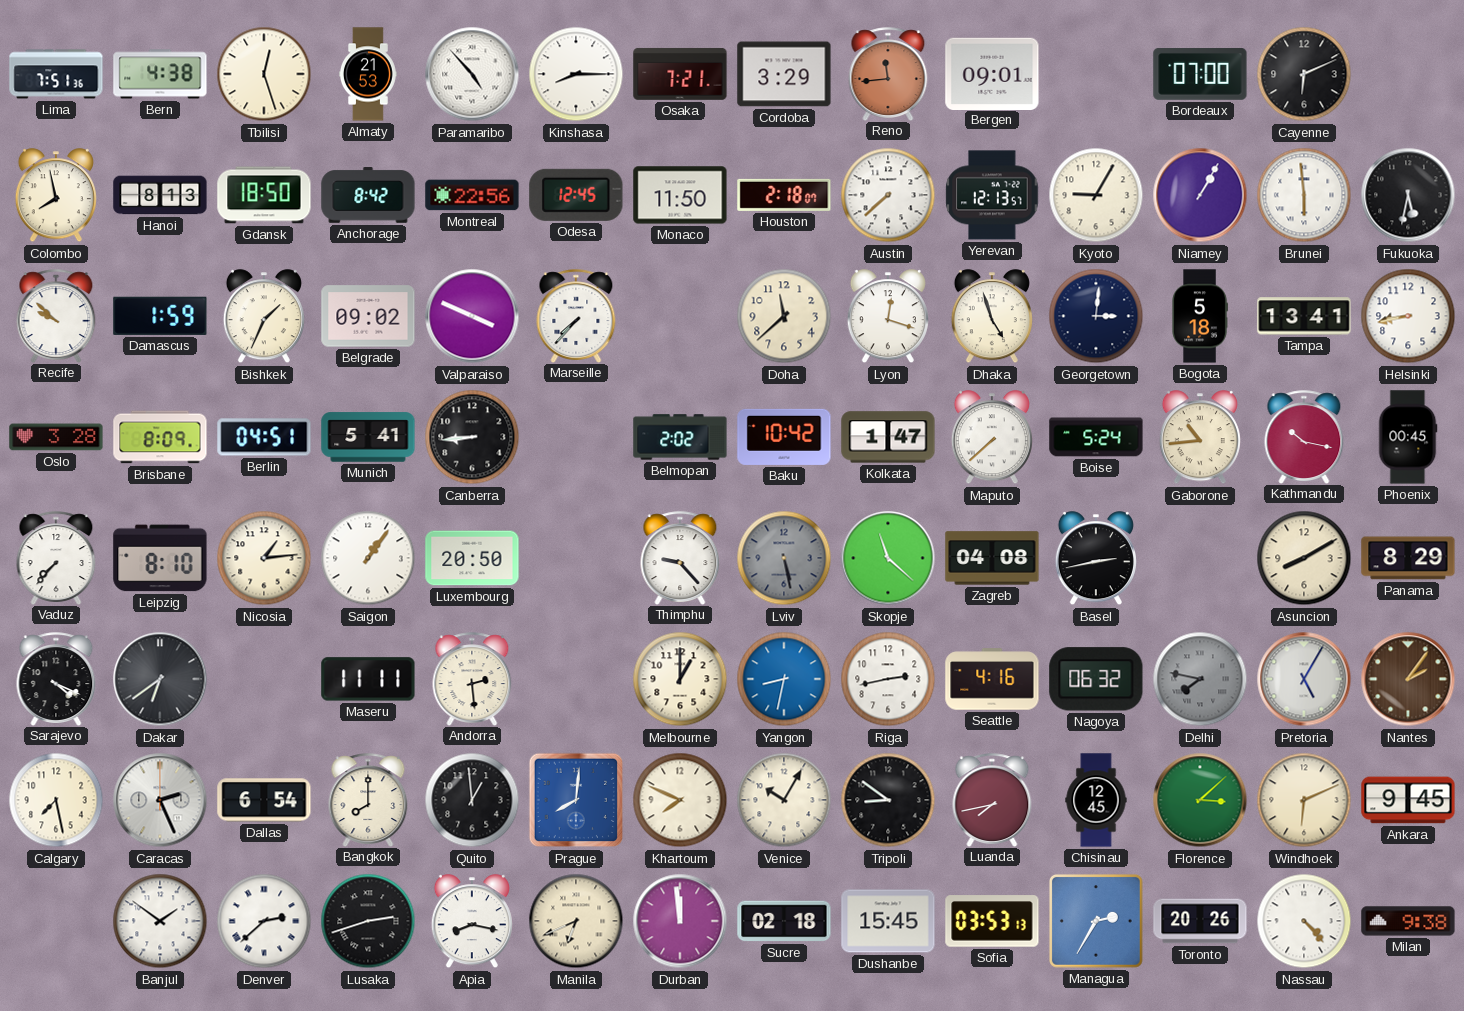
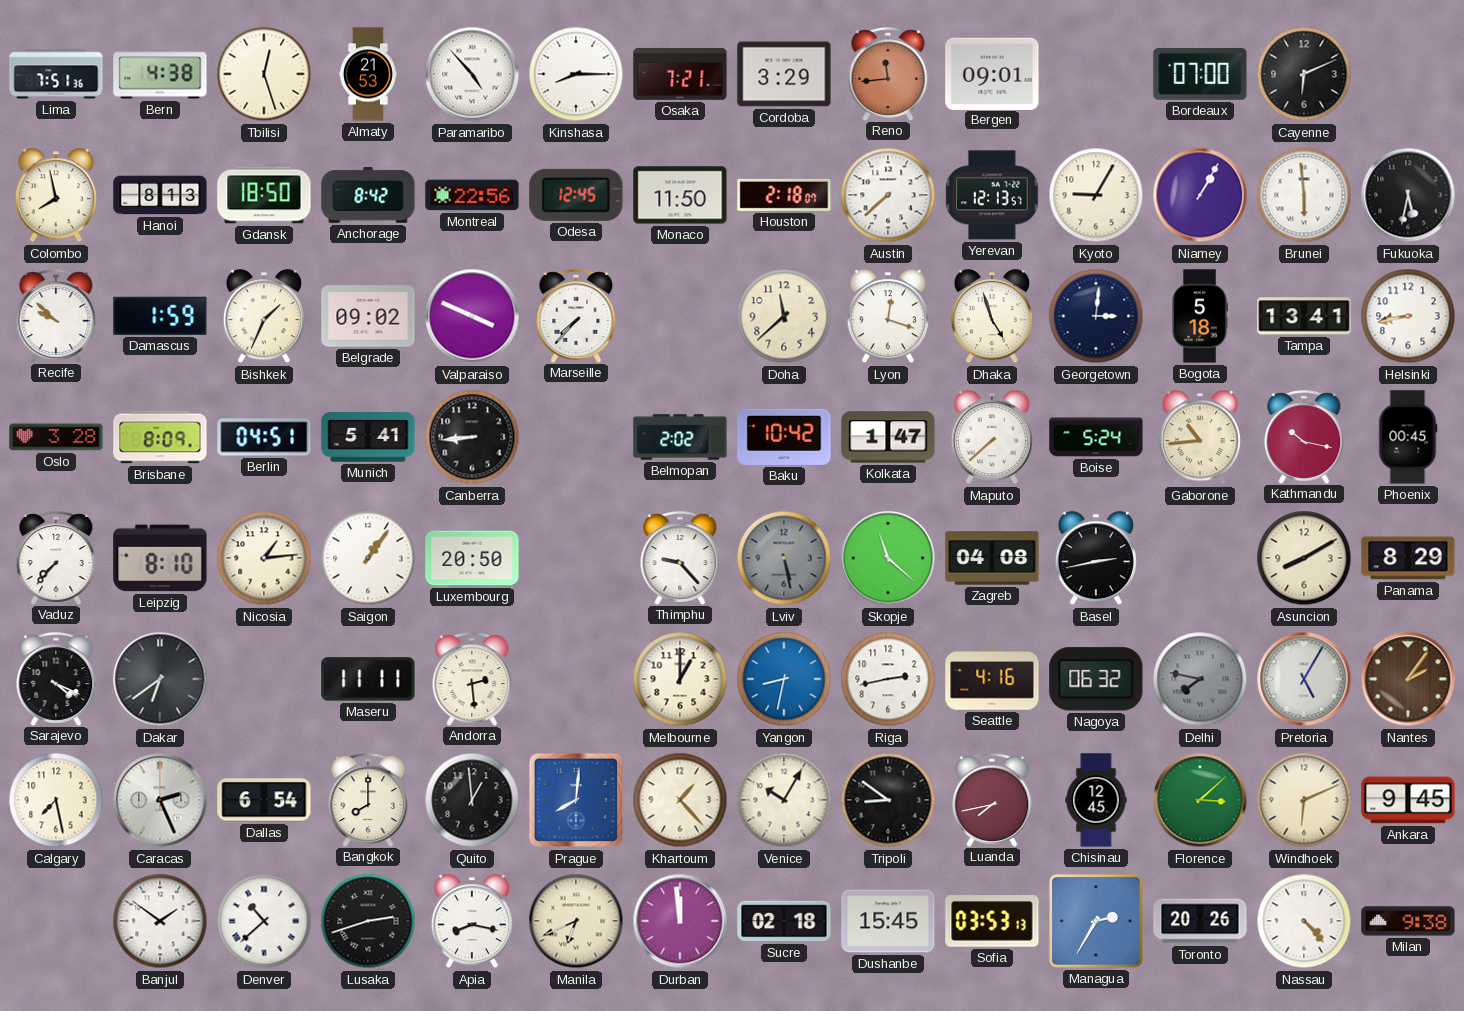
Khartoum: 7:49 -> 1:23 (680, 800)
Denver: 2:38 -> 10:38 (264, 921)
